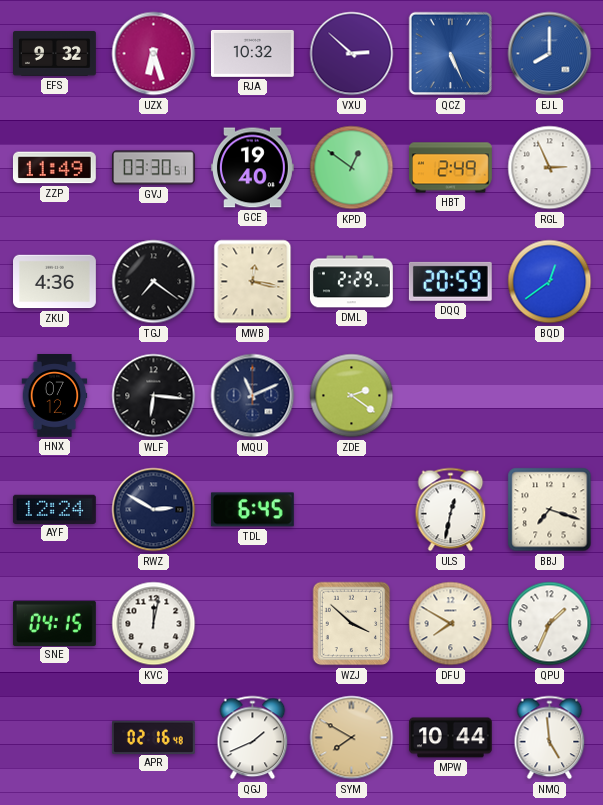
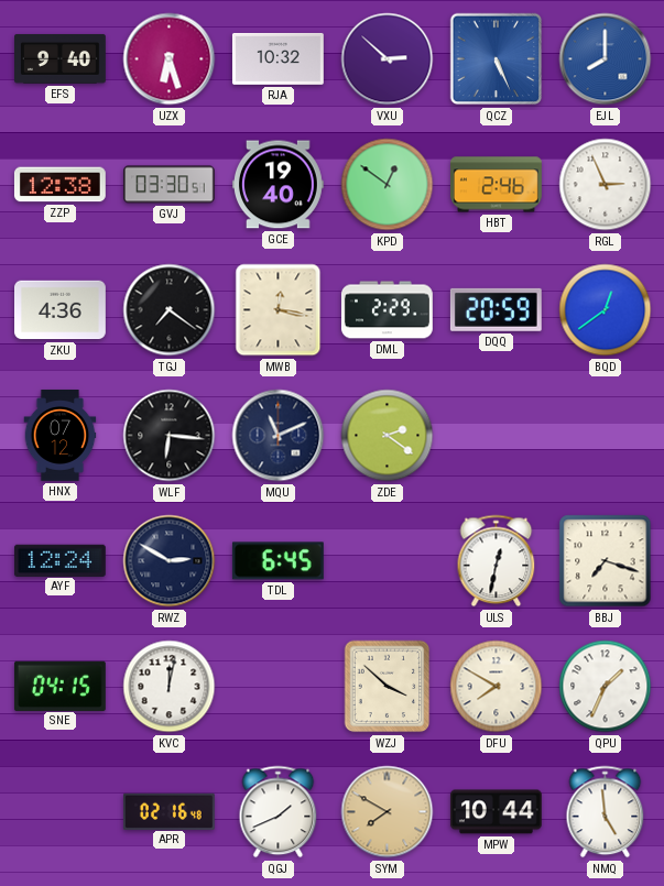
EFS: 9:32 -> 9:40 (61, 58)
ZZP: 11:49 -> 12:38 (59, 185)
HBT: 2:49 -> 2:46 (497, 185)
